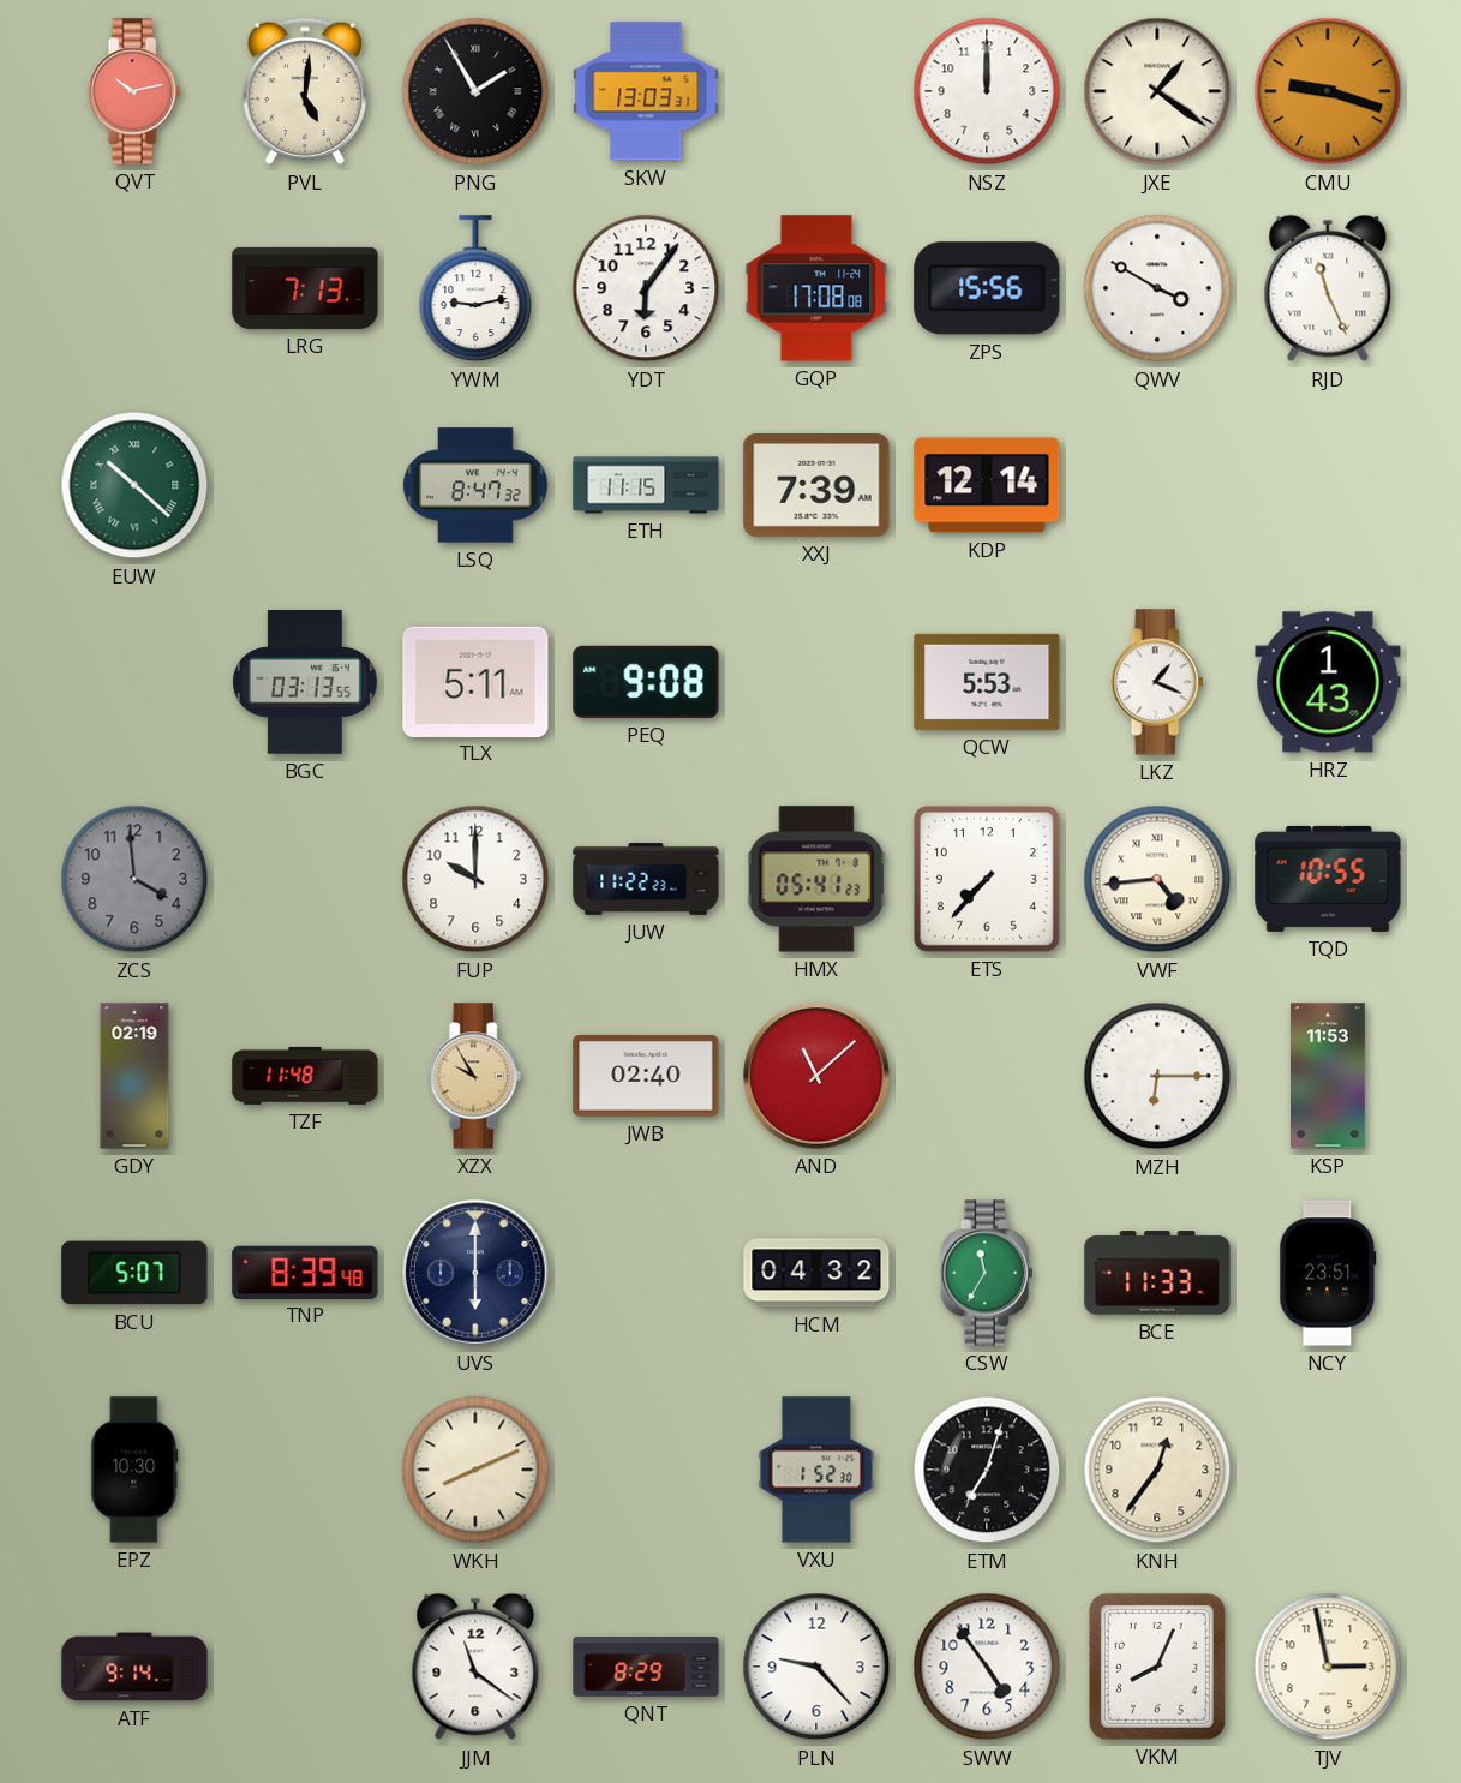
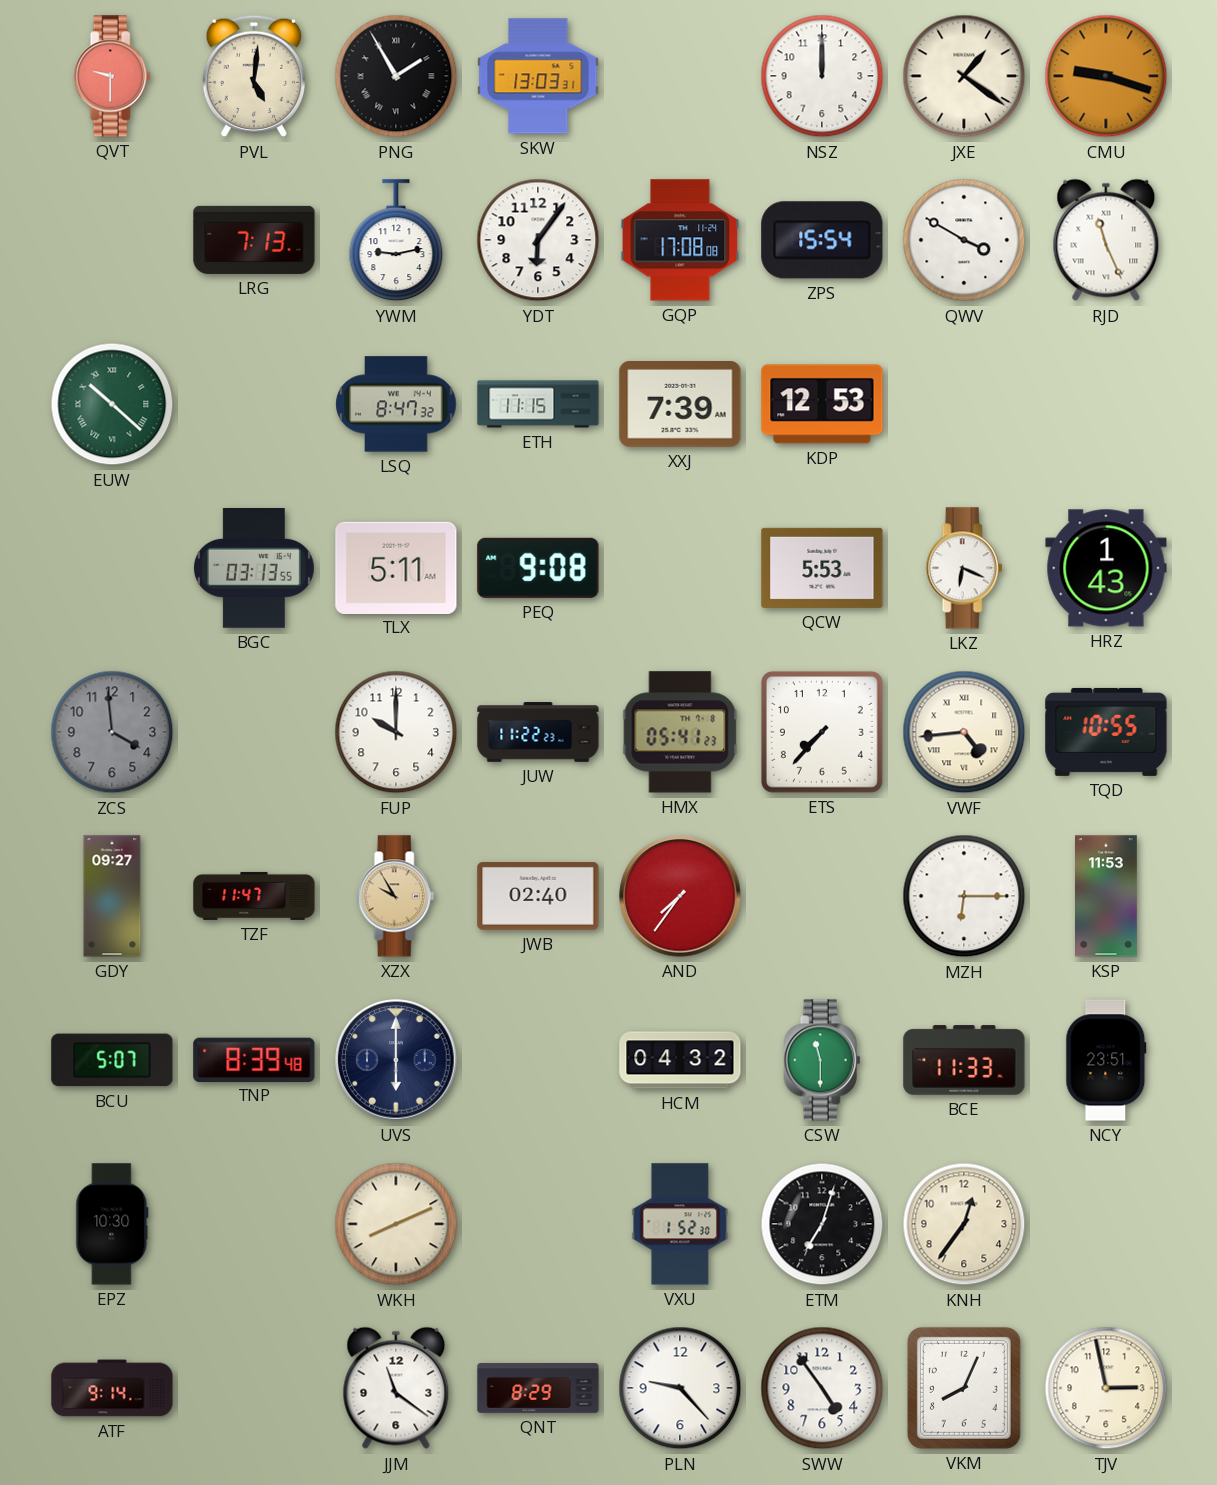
QVT: 10:13 -> 9:30 (112, 76)
ZPS: 15:56 -> 15:54 (822, 240)
KDP: 12:14 -> 12:53 (822, 404)
LKZ: 1:19 -> 6:19 (964, 568)
GDY: 02:19 -> 09:27 (112, 896)
TZF: 11:48 -> 11:47 (254, 896)
AND: 11:08 -> 7:36 (680, 896)
CSW: 11:35 -> 11:30 (822, 1060)
